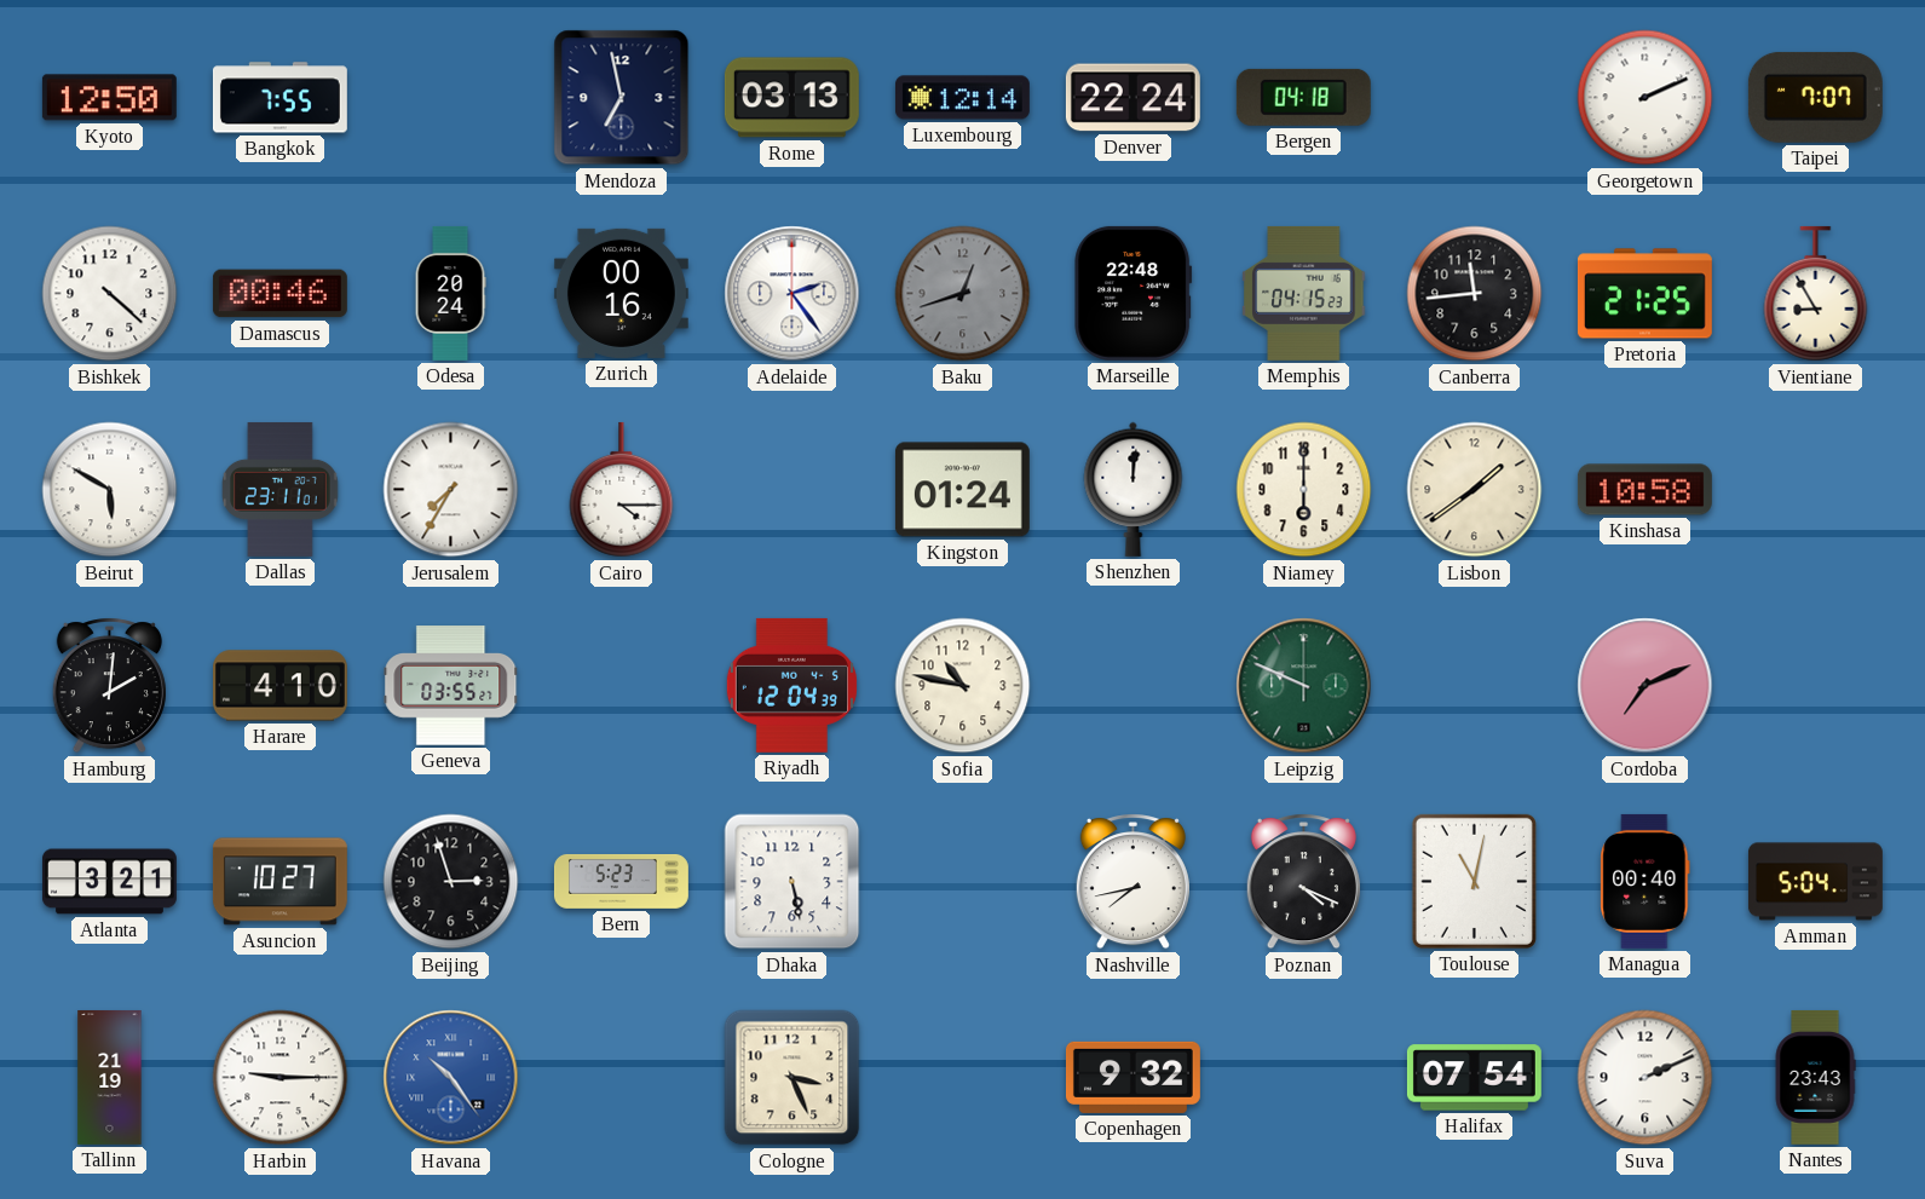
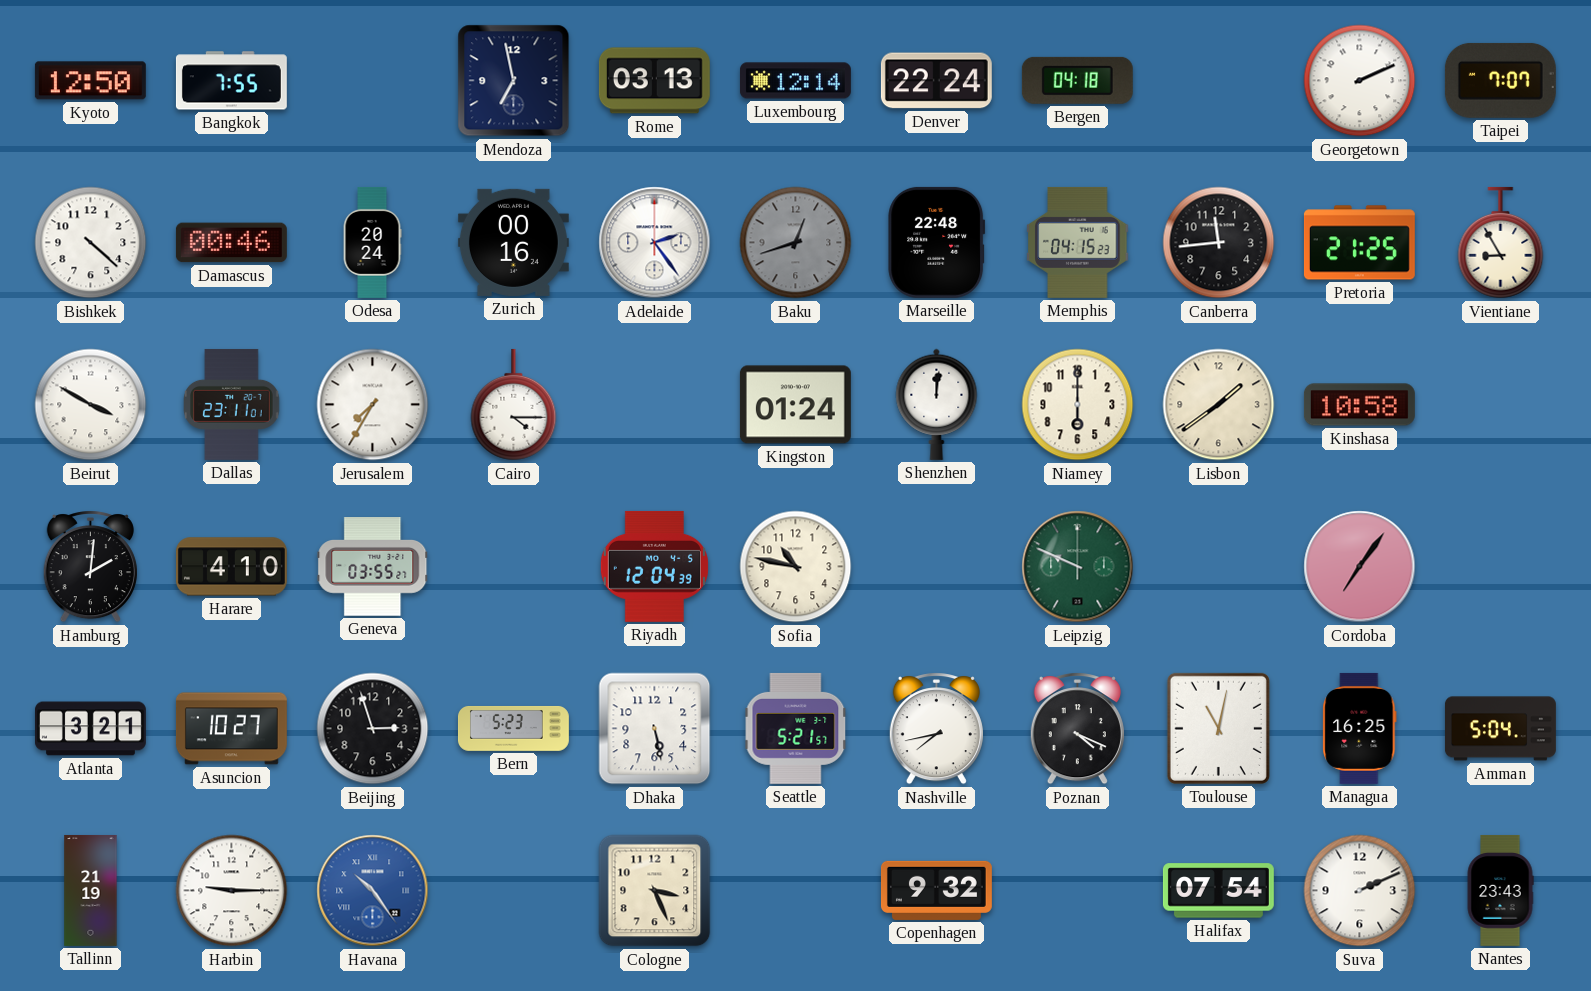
Beirut: 5:50 -> 3:50 (91, 405)
Cordoba: 7:11 -> 7:06 (1360, 567)
Seattle: none -> 5:21 (796, 728)
Managua: 00:40 -> 16:25 (1360, 728)
